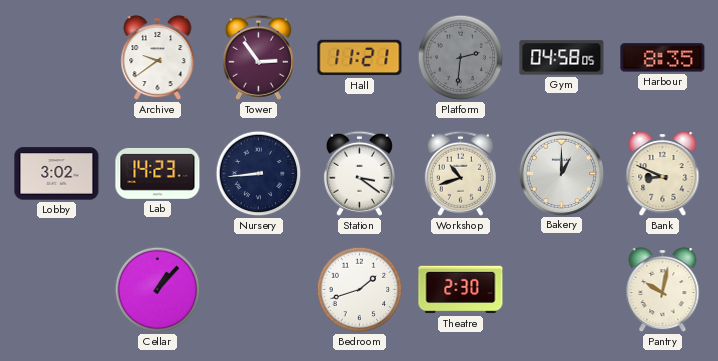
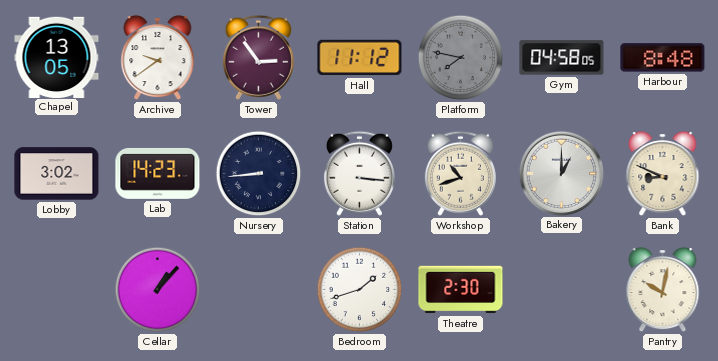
Chapel: none -> 13:05 (57, 57)
Hall: 11:21 -> 11:12 (360, 58)
Platform: 2:31 -> 7:47 (461, 58)
Harbour: 8:35 -> 8:48 (663, 58)
Station: 3:21 -> 3:16 (359, 173)
